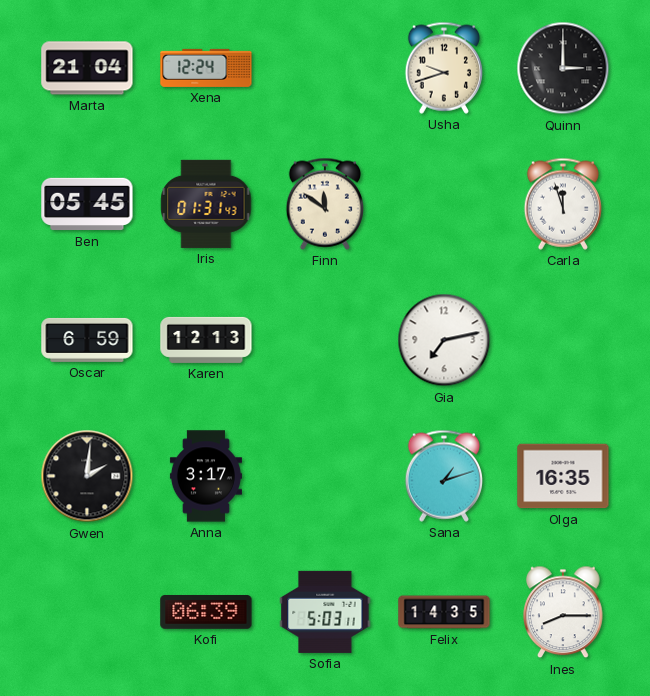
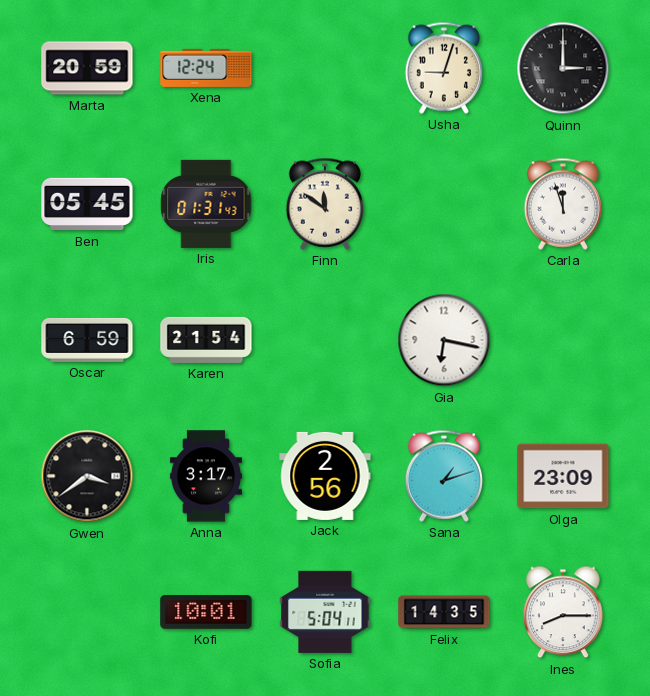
Marta: 21:04 -> 20:59 (87, 68)
Usha: 9:42 -> 9:03 (443, 68)
Karen: 12:13 -> 21:54 (206, 340)
Gia: 7:13 -> 6:17 (444, 340)
Gwen: 2:01 -> 3:39 (87, 476)
Jack: none -> 2:56 (325, 476)
Olga: 16:35 -> 23:09 (563, 476)
Kofi: 06:39 -> 10:01 (206, 613)
Sofia: 5:03 -> 5:04 (325, 612)
